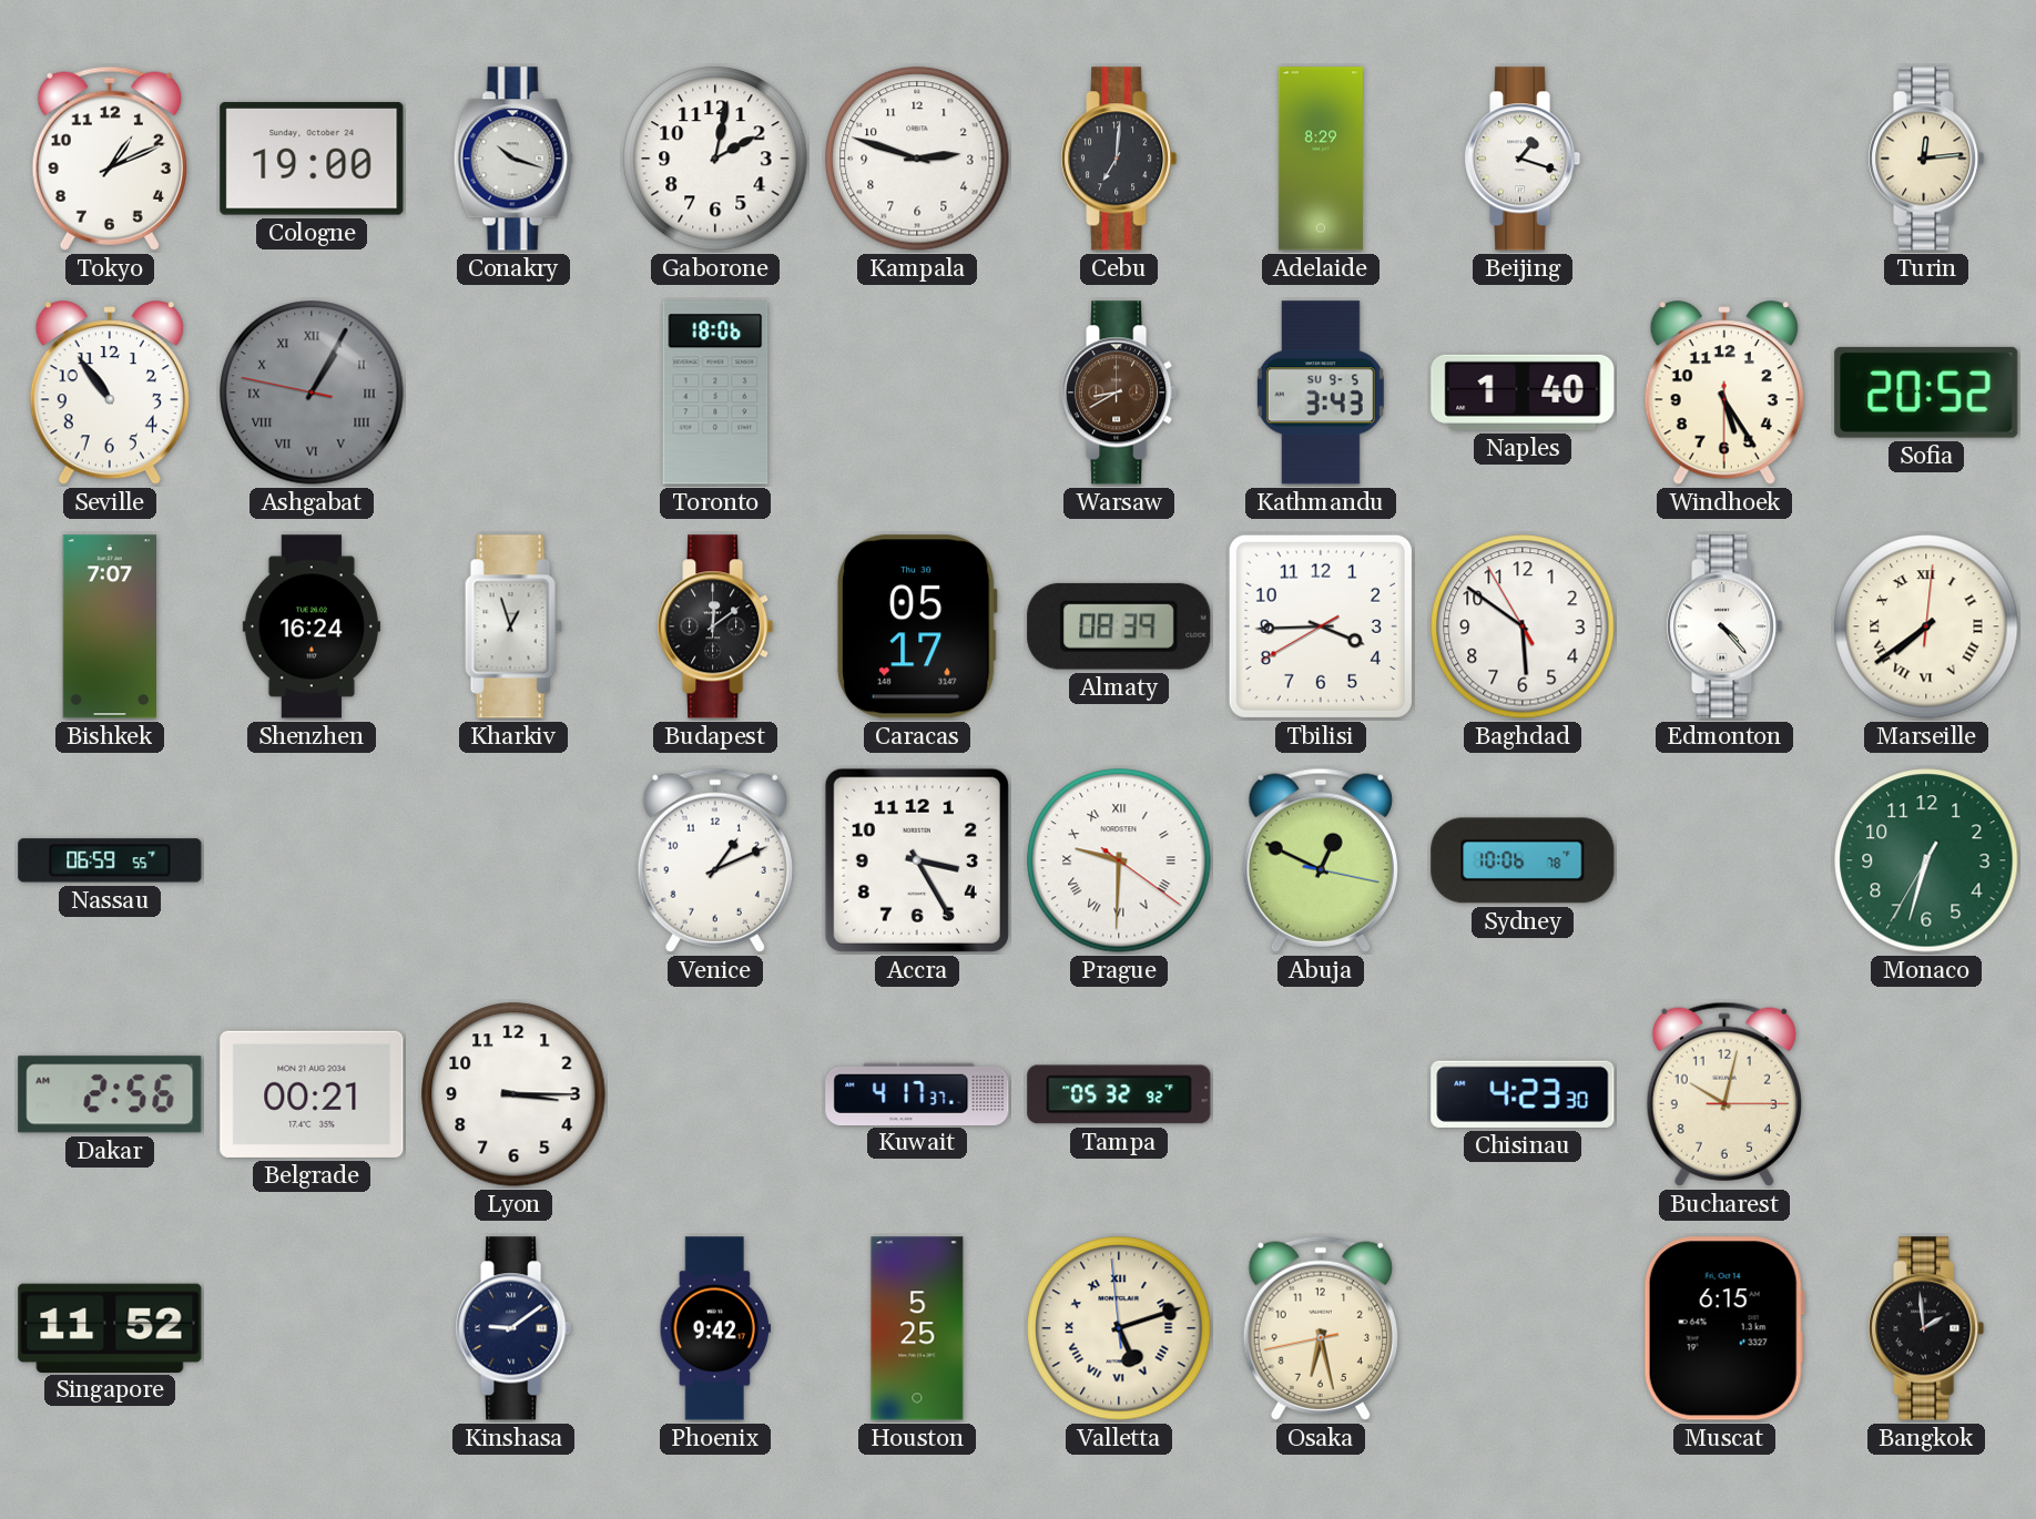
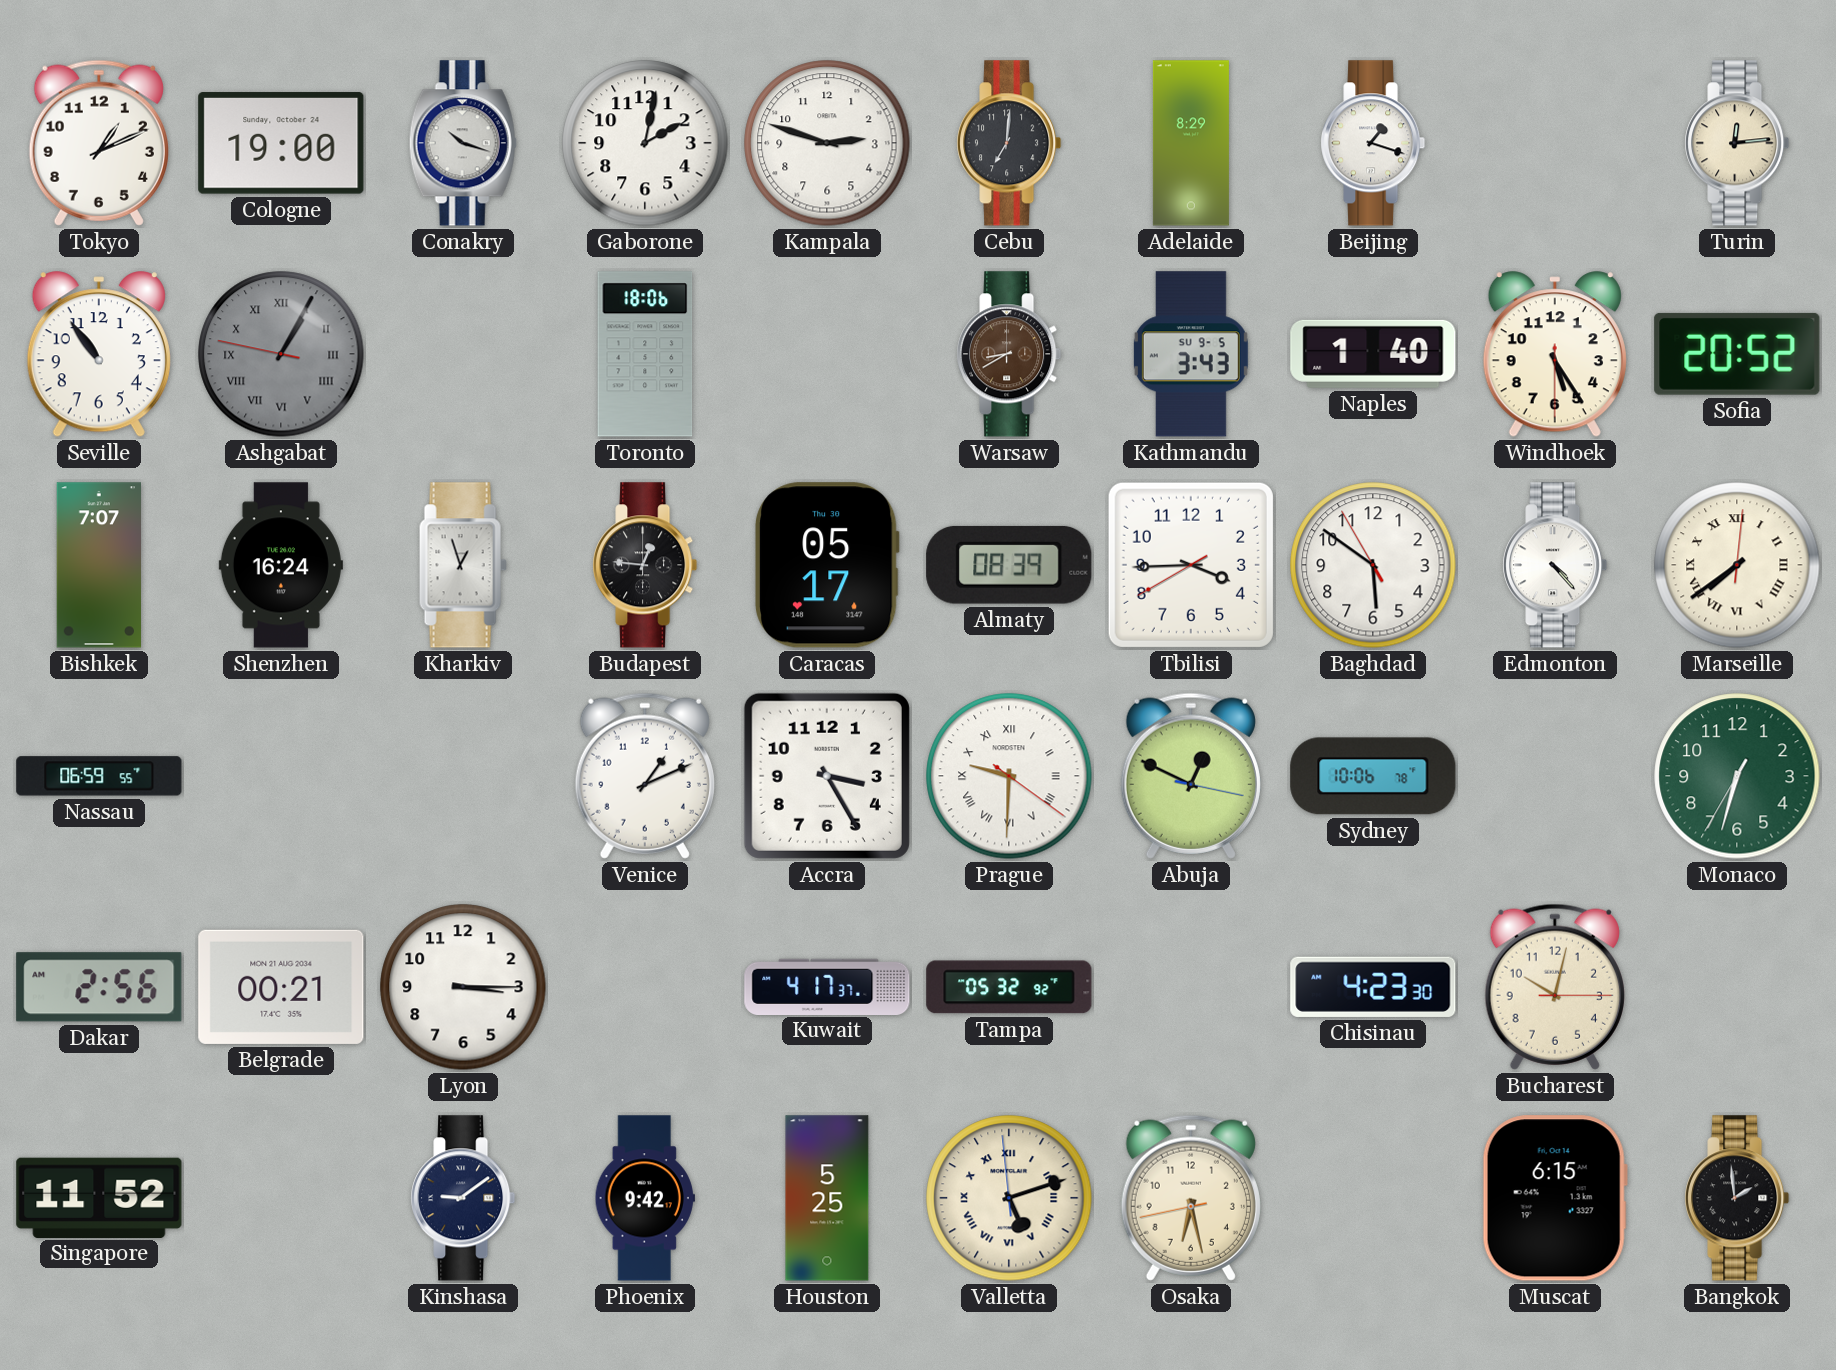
Budapest: 12:09 -> 12:46 (645, 565)
